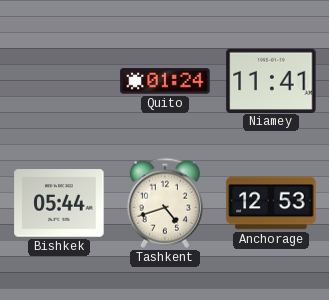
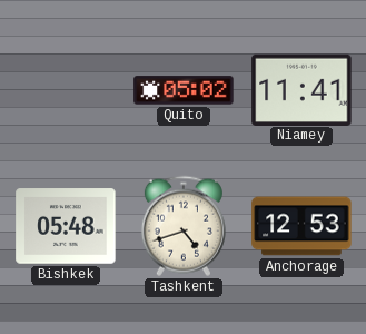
Quito: 01:24 -> 05:02 (184, 90)
Bishkek: 05:44 -> 05:48 (66, 226)
